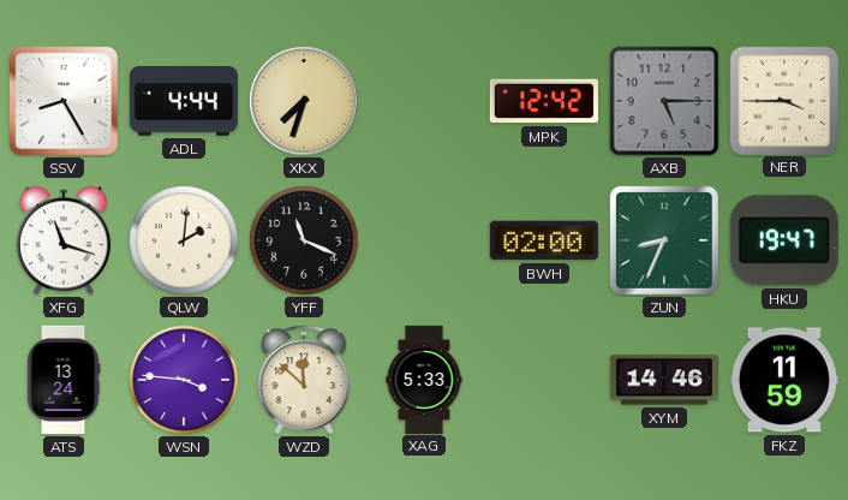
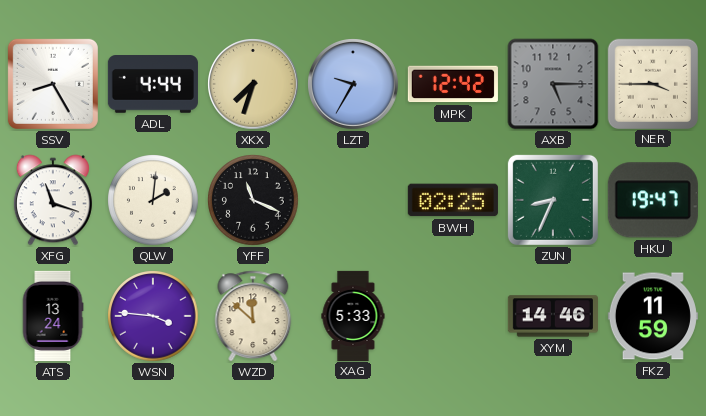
LZT: none -> 9:35 (353, 84)
BWH: 02:00 -> 02:25 (453, 200)
